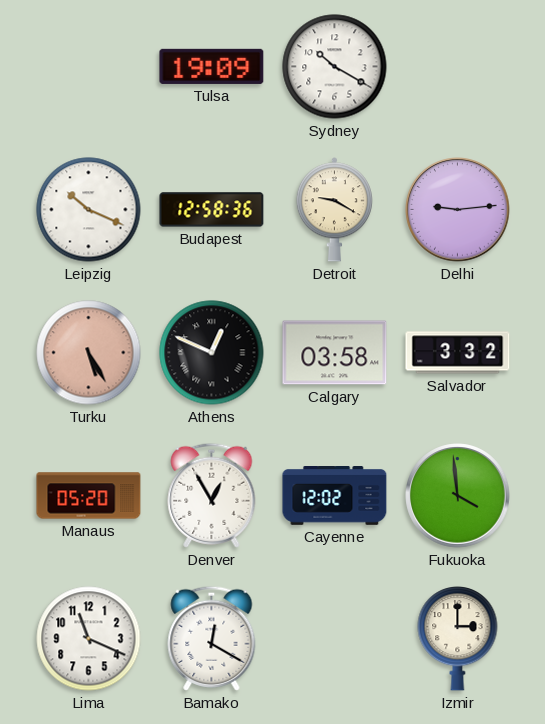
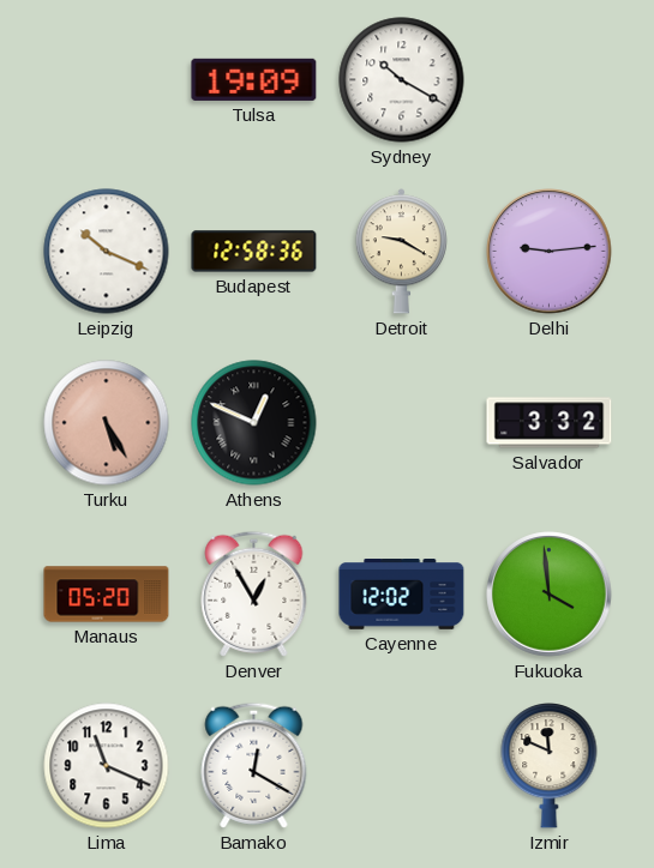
Calgary: 03:58 -> none (335, 353)
Izmir: 3:00 -> 11:49 (550, 766)
